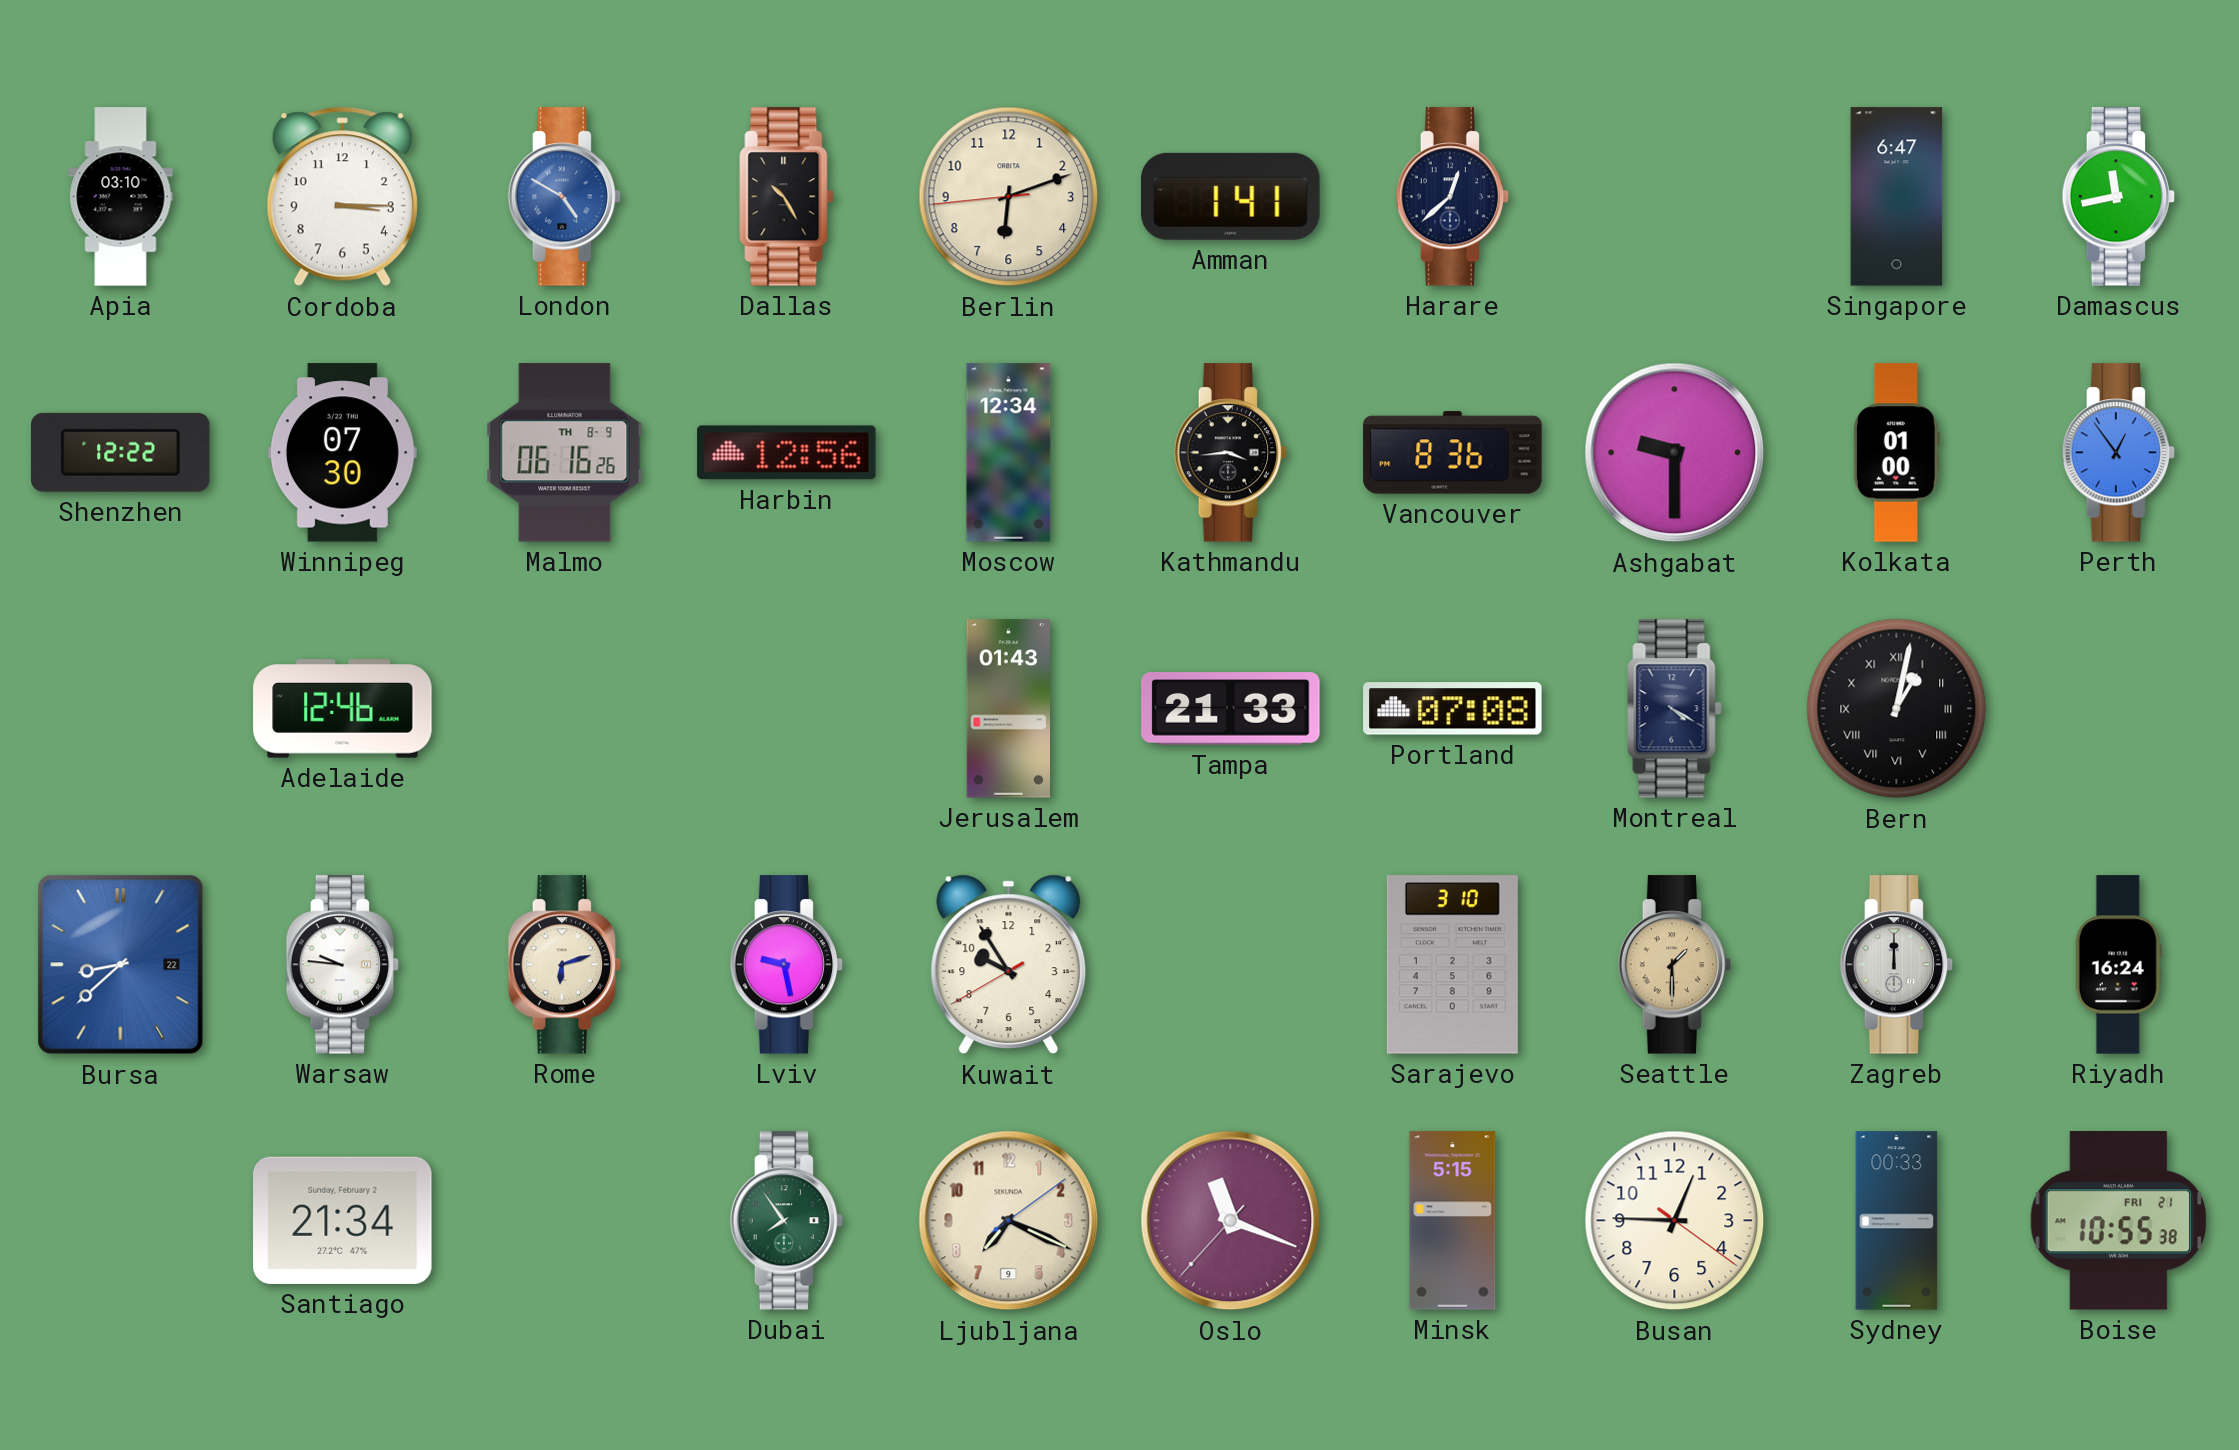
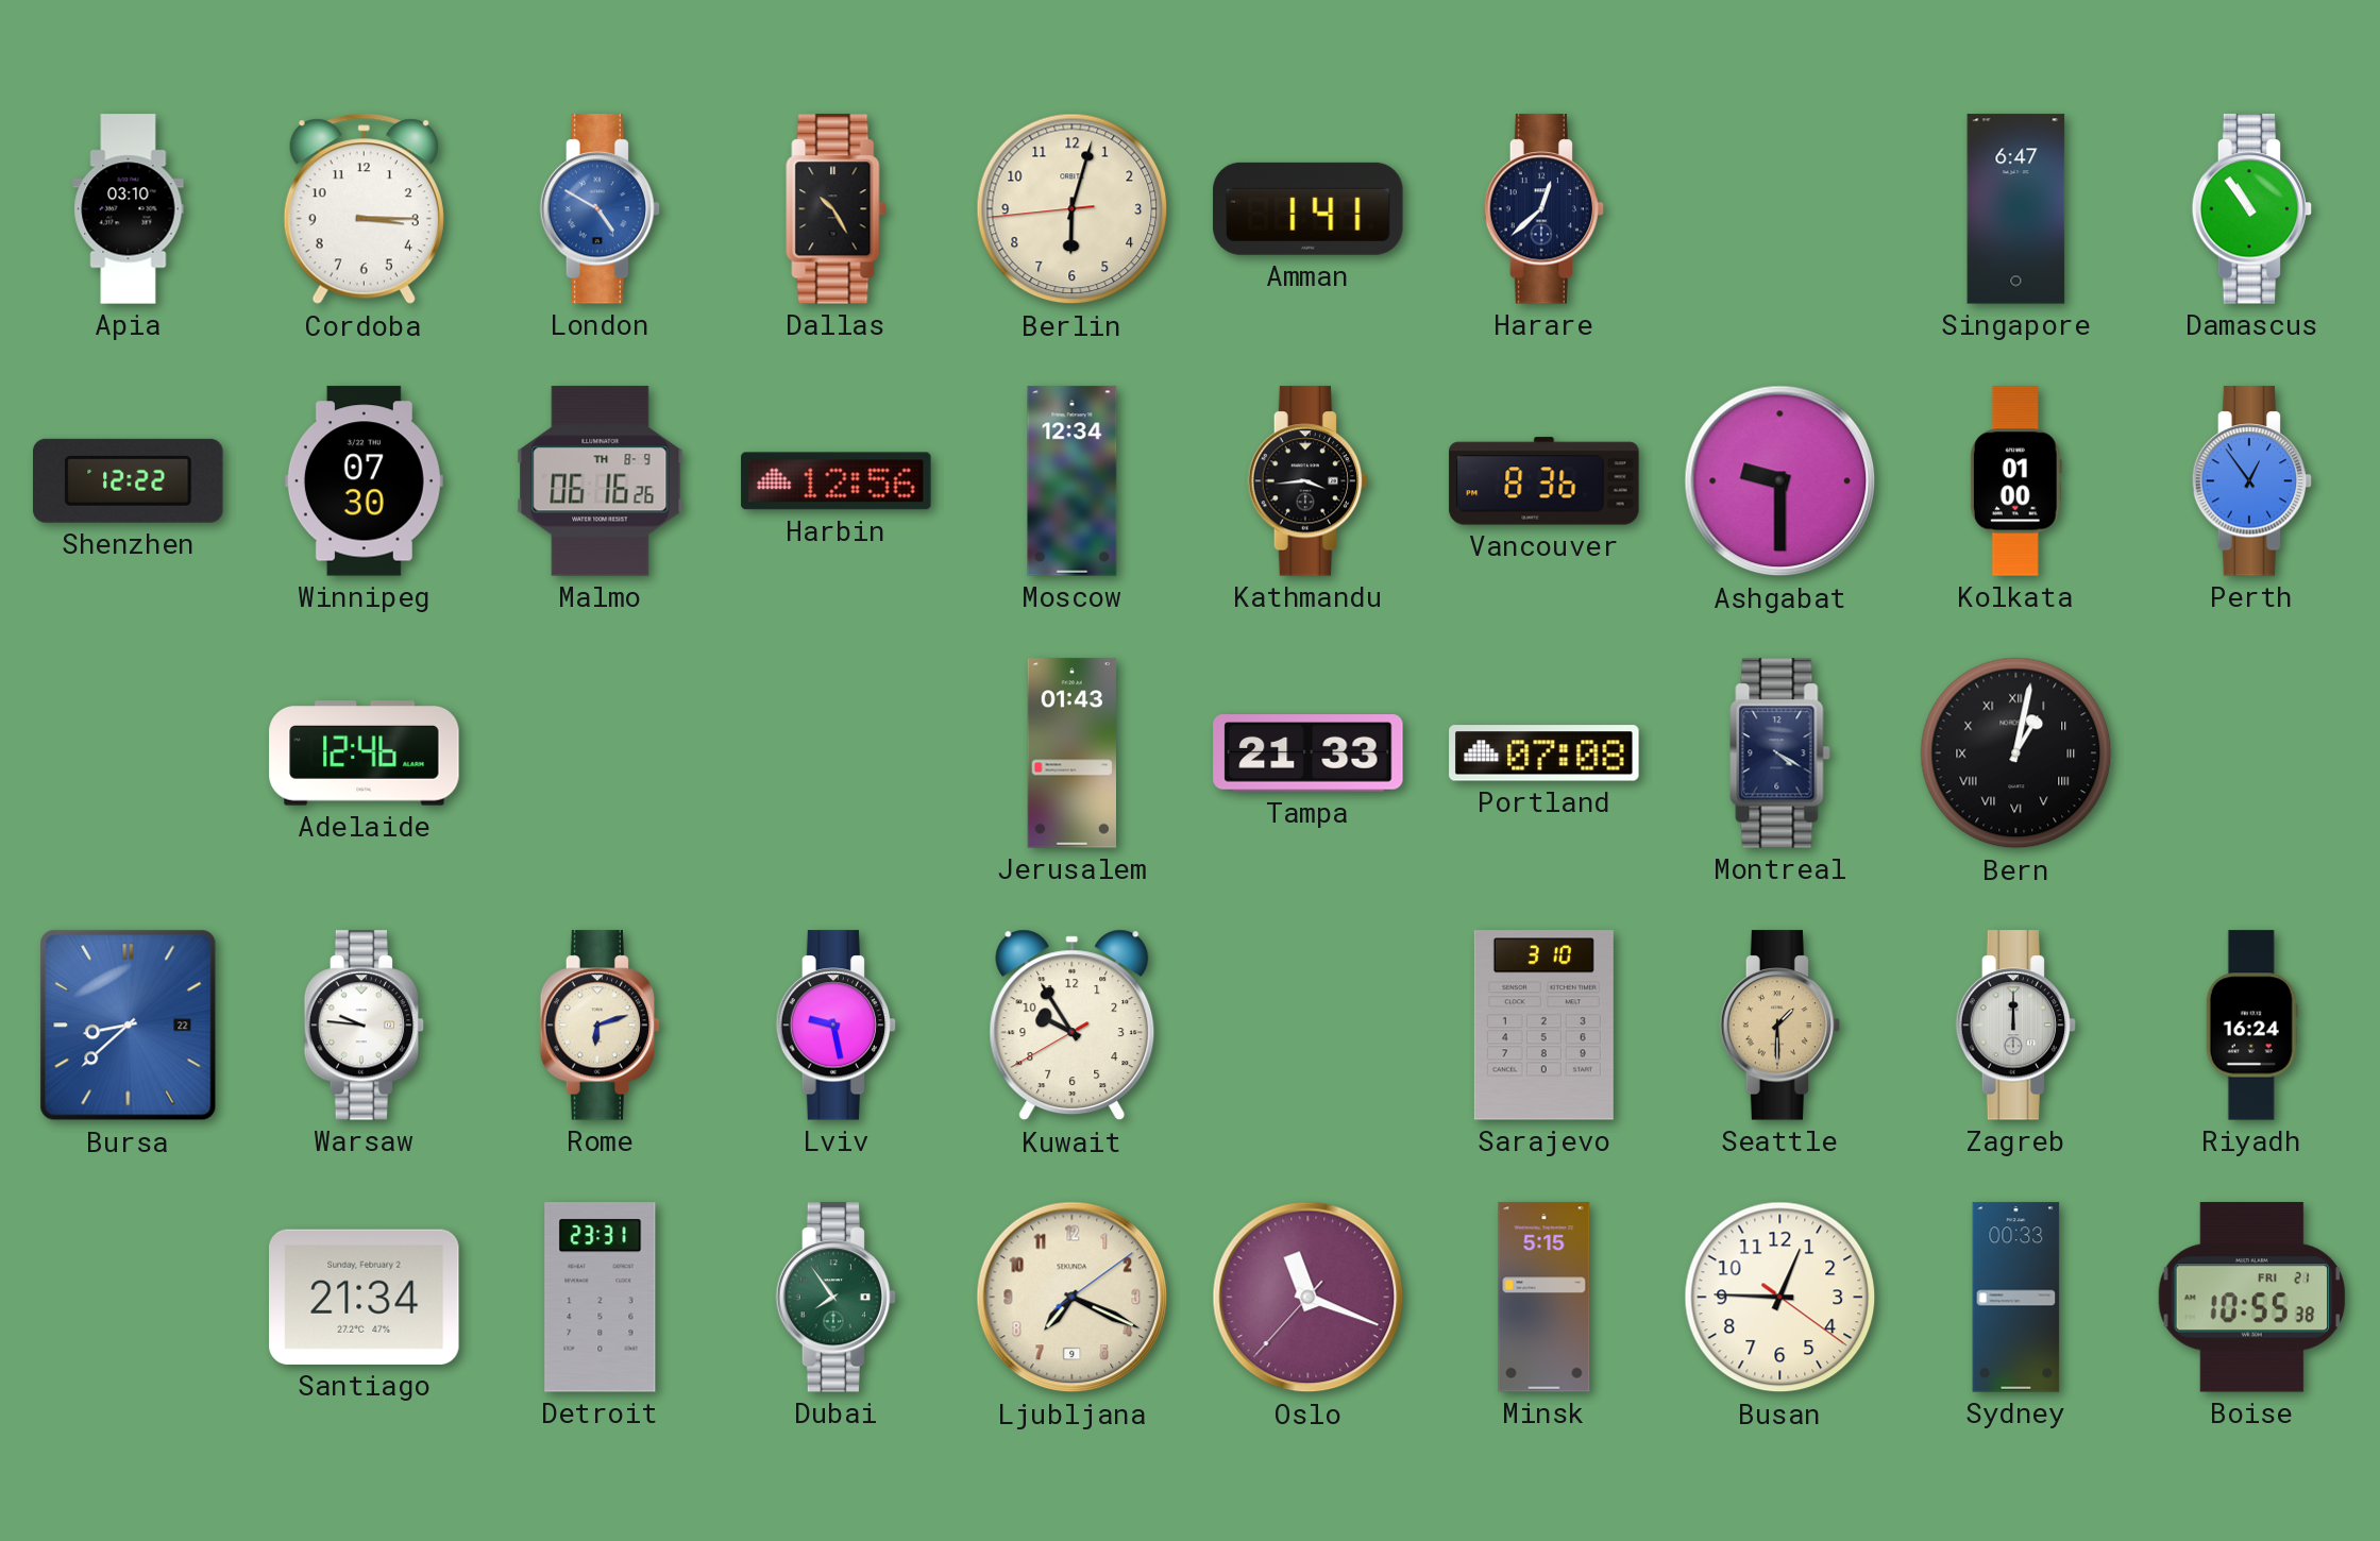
Berlin: 6:11 -> 6:02 (1073, 209)
Damascus: 11:43 -> 10:54 (2252, 209)
Detroit: none -> 23:31 (601, 1298)
